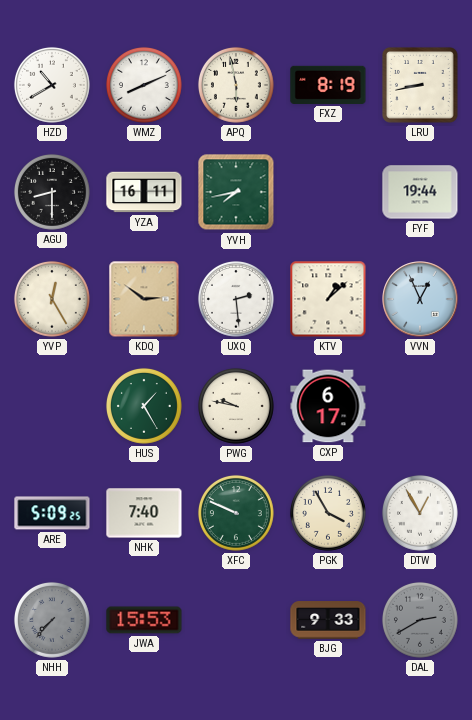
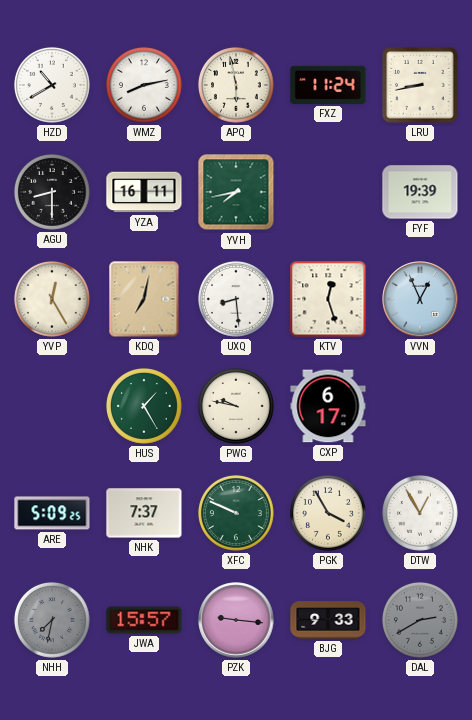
WMZ: 8:11 -> 8:13 (144, 85)
FXZ: 8:19 -> 11:24 (328, 85)
FYF: 19:44 -> 19:39 (420, 192)
KDQ: 2:51 -> 7:02 (144, 299)
UXQ: 2:29 -> 8:29 (236, 299)
KTV: 1:08 -> 12:27 (328, 299)
NHK: 7:40 -> 7:37 (144, 513)
NHH: 7:37 -> 7:32 (52, 620)
JWA: 15:53 -> 15:57 (144, 620)
PZK: none -> 9:16 (236, 620)
